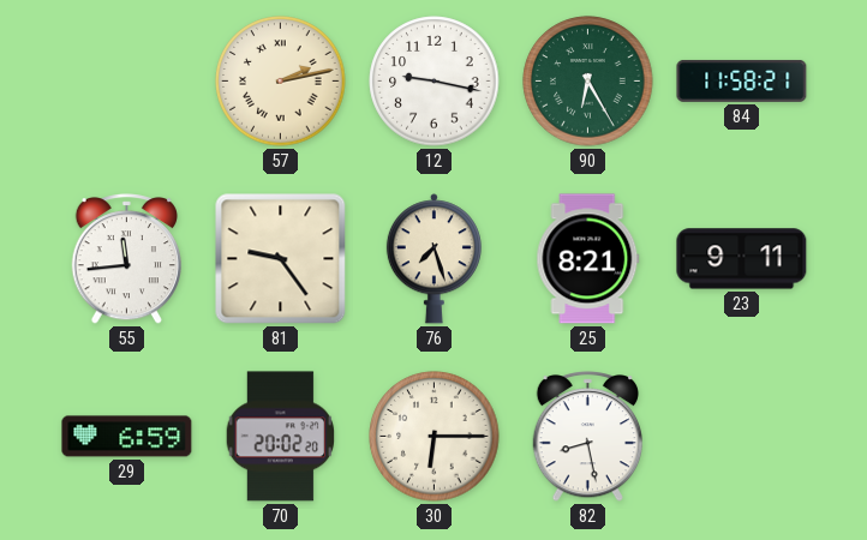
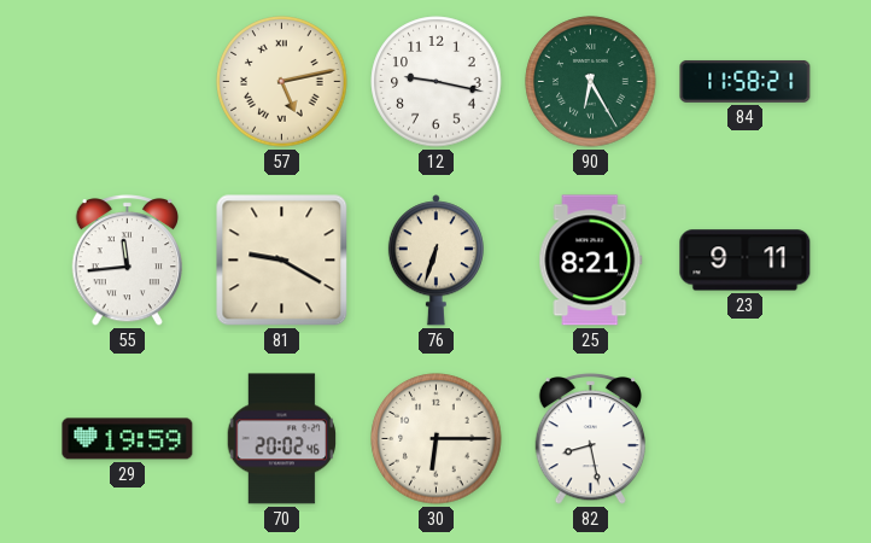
57: 2:13 -> 5:13 (282, 82)
81: 9:24 -> 9:20 (282, 261)
76: 7:27 -> 6:33 (435, 261)
29: 6:59 -> 19:59 (128, 439)
70: 20:02:20 -> 20:02:46 (282, 439)
